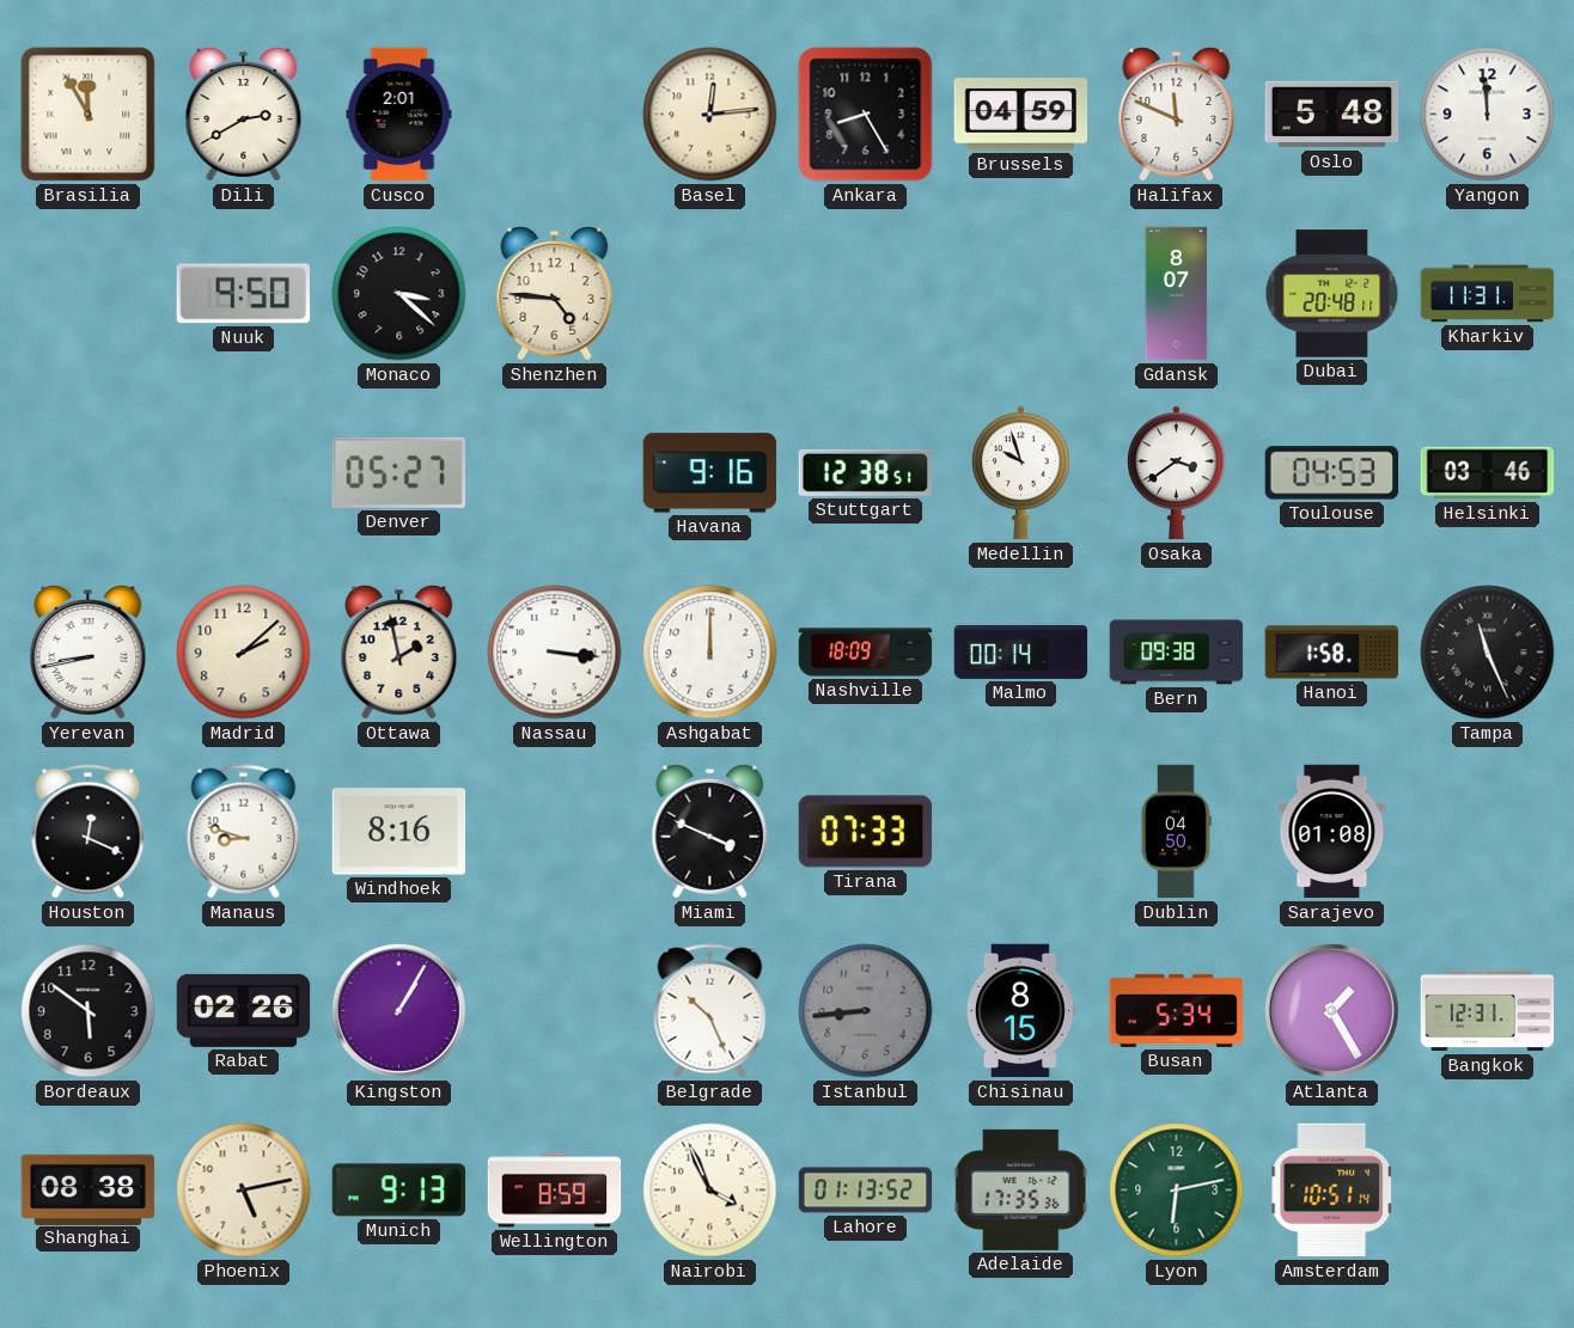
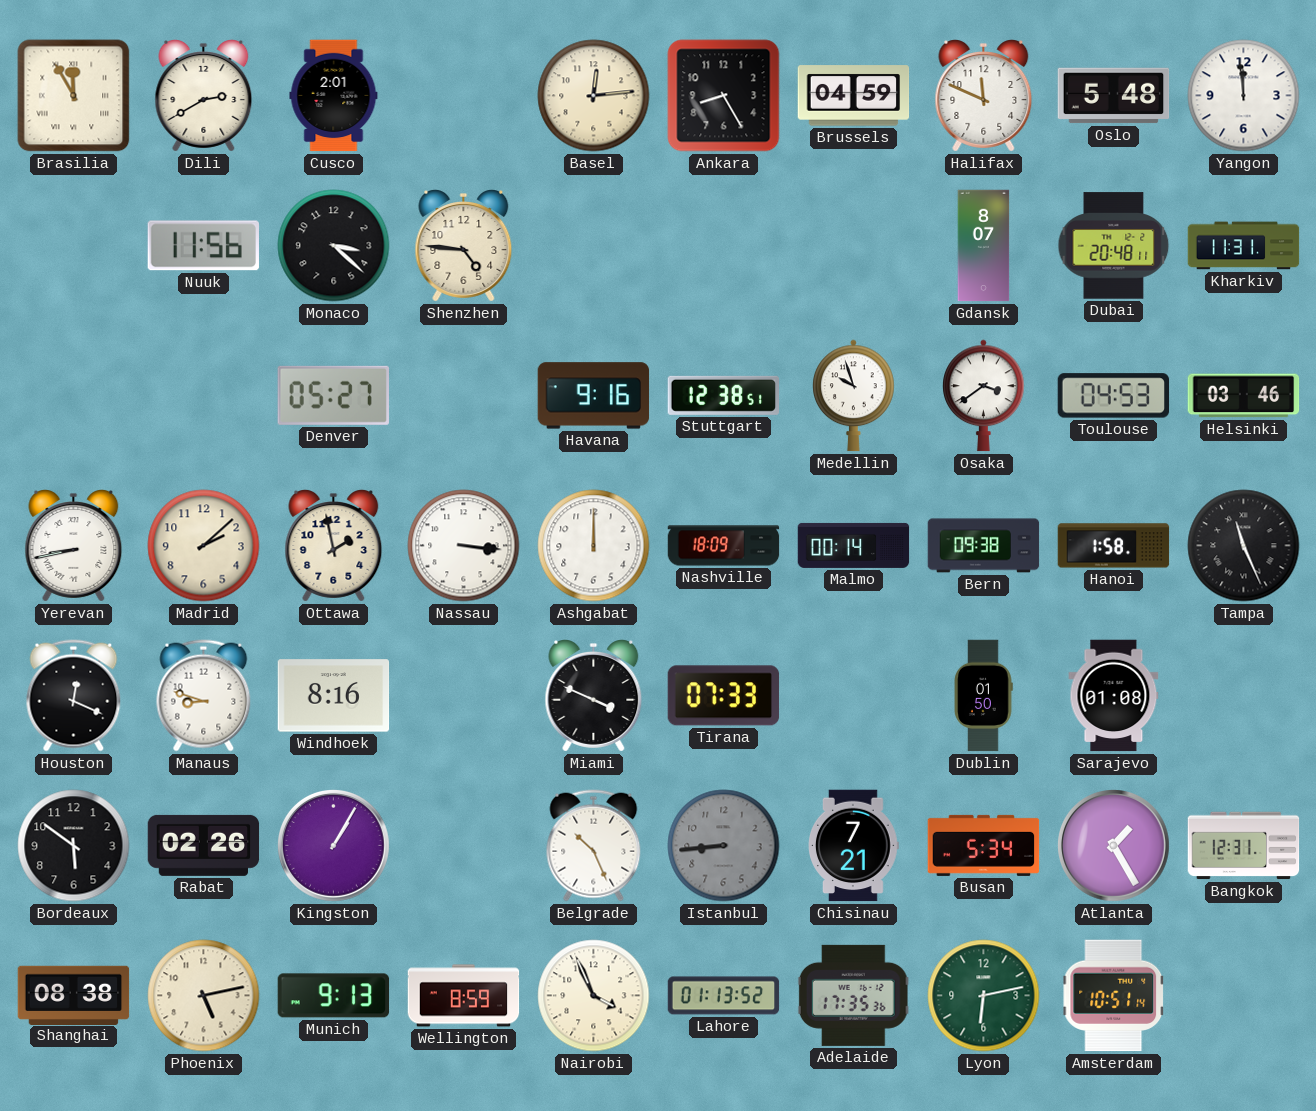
Nuuk: 9:50 -> 11:56 (203, 246)
Dublin: 04:50 -> 01:50 (983, 696)
Chisinau: 8:15 -> 7:21 (854, 846)
